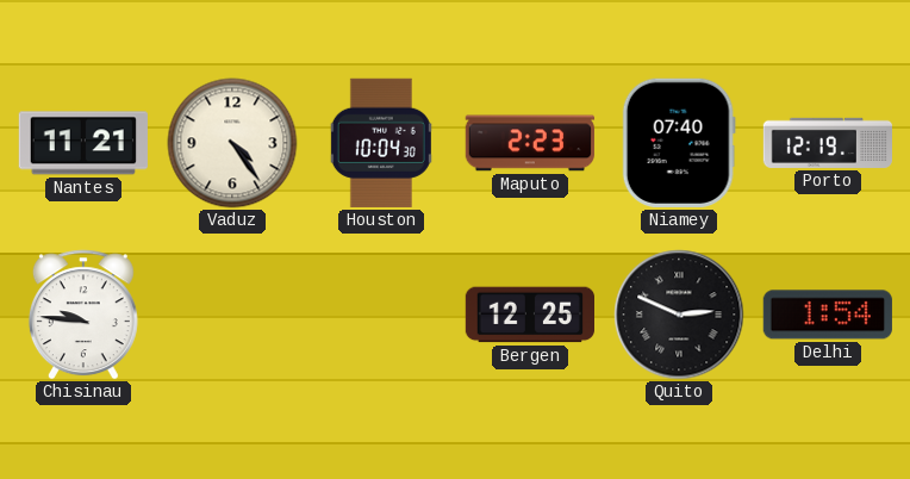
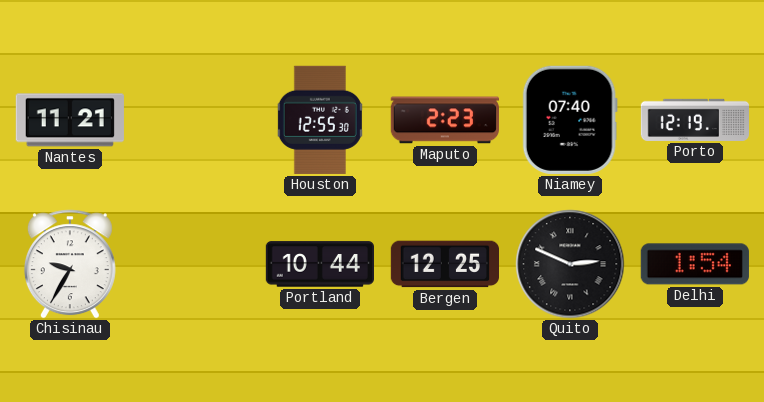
Vaduz: 4:24 -> none (232, 143)
Houston: 10:04 -> 12:55 (320, 120)
Chisinau: 9:46 -> 9:35 (70, 264)
Portland: none -> 10:44 (319, 264)
